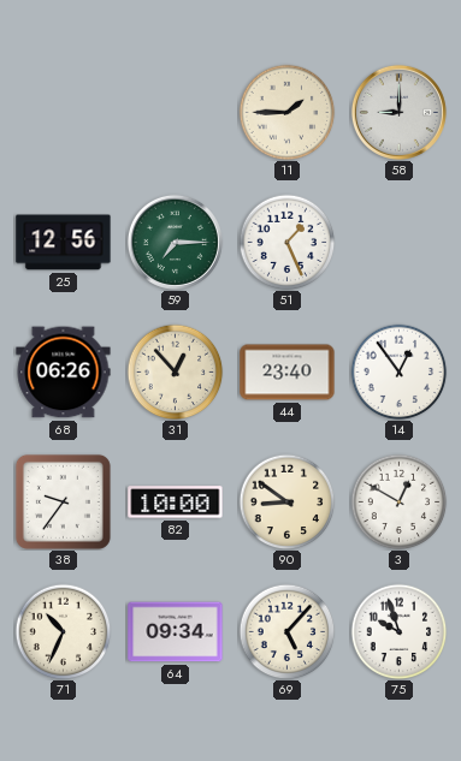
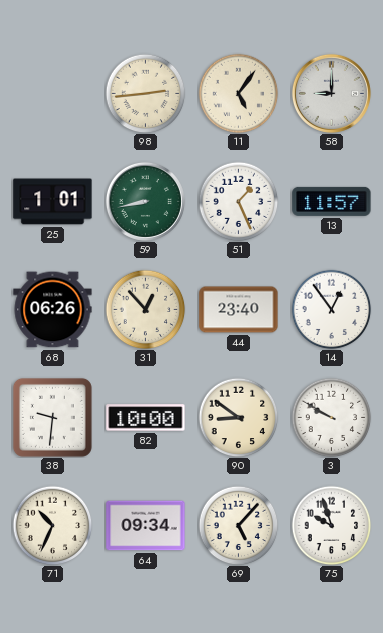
98: none -> 2:44 (145, 93)
11: 1:45 -> 5:06 (238, 93)
25: 12:56 -> 1:01 (53, 202)
59: 7:15 -> 8:43 (145, 201)
13: none -> 11:57 (332, 201)
38: 9:36 -> 9:31 (52, 417)
3: 12:50 -> 9:50 (331, 417)
